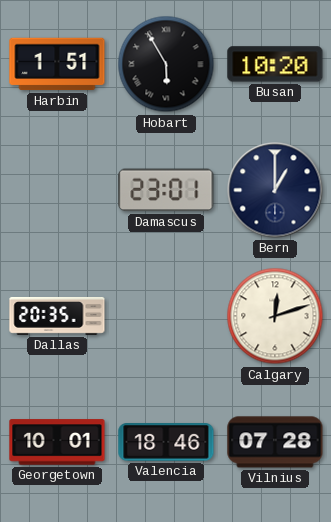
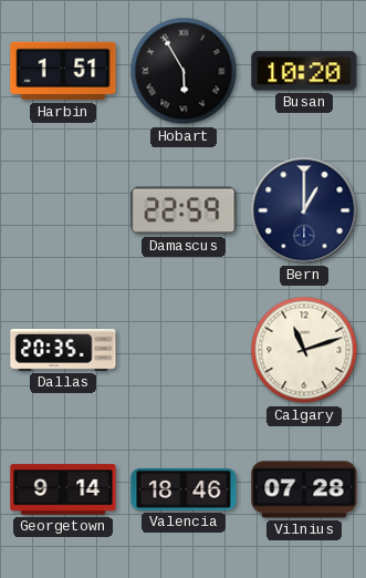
Damascus: 23:01 -> 22:59 (184, 210)
Calgary: 12:12 -> 11:12 (304, 350)
Georgetown: 10:01 -> 9:14 (63, 489)
